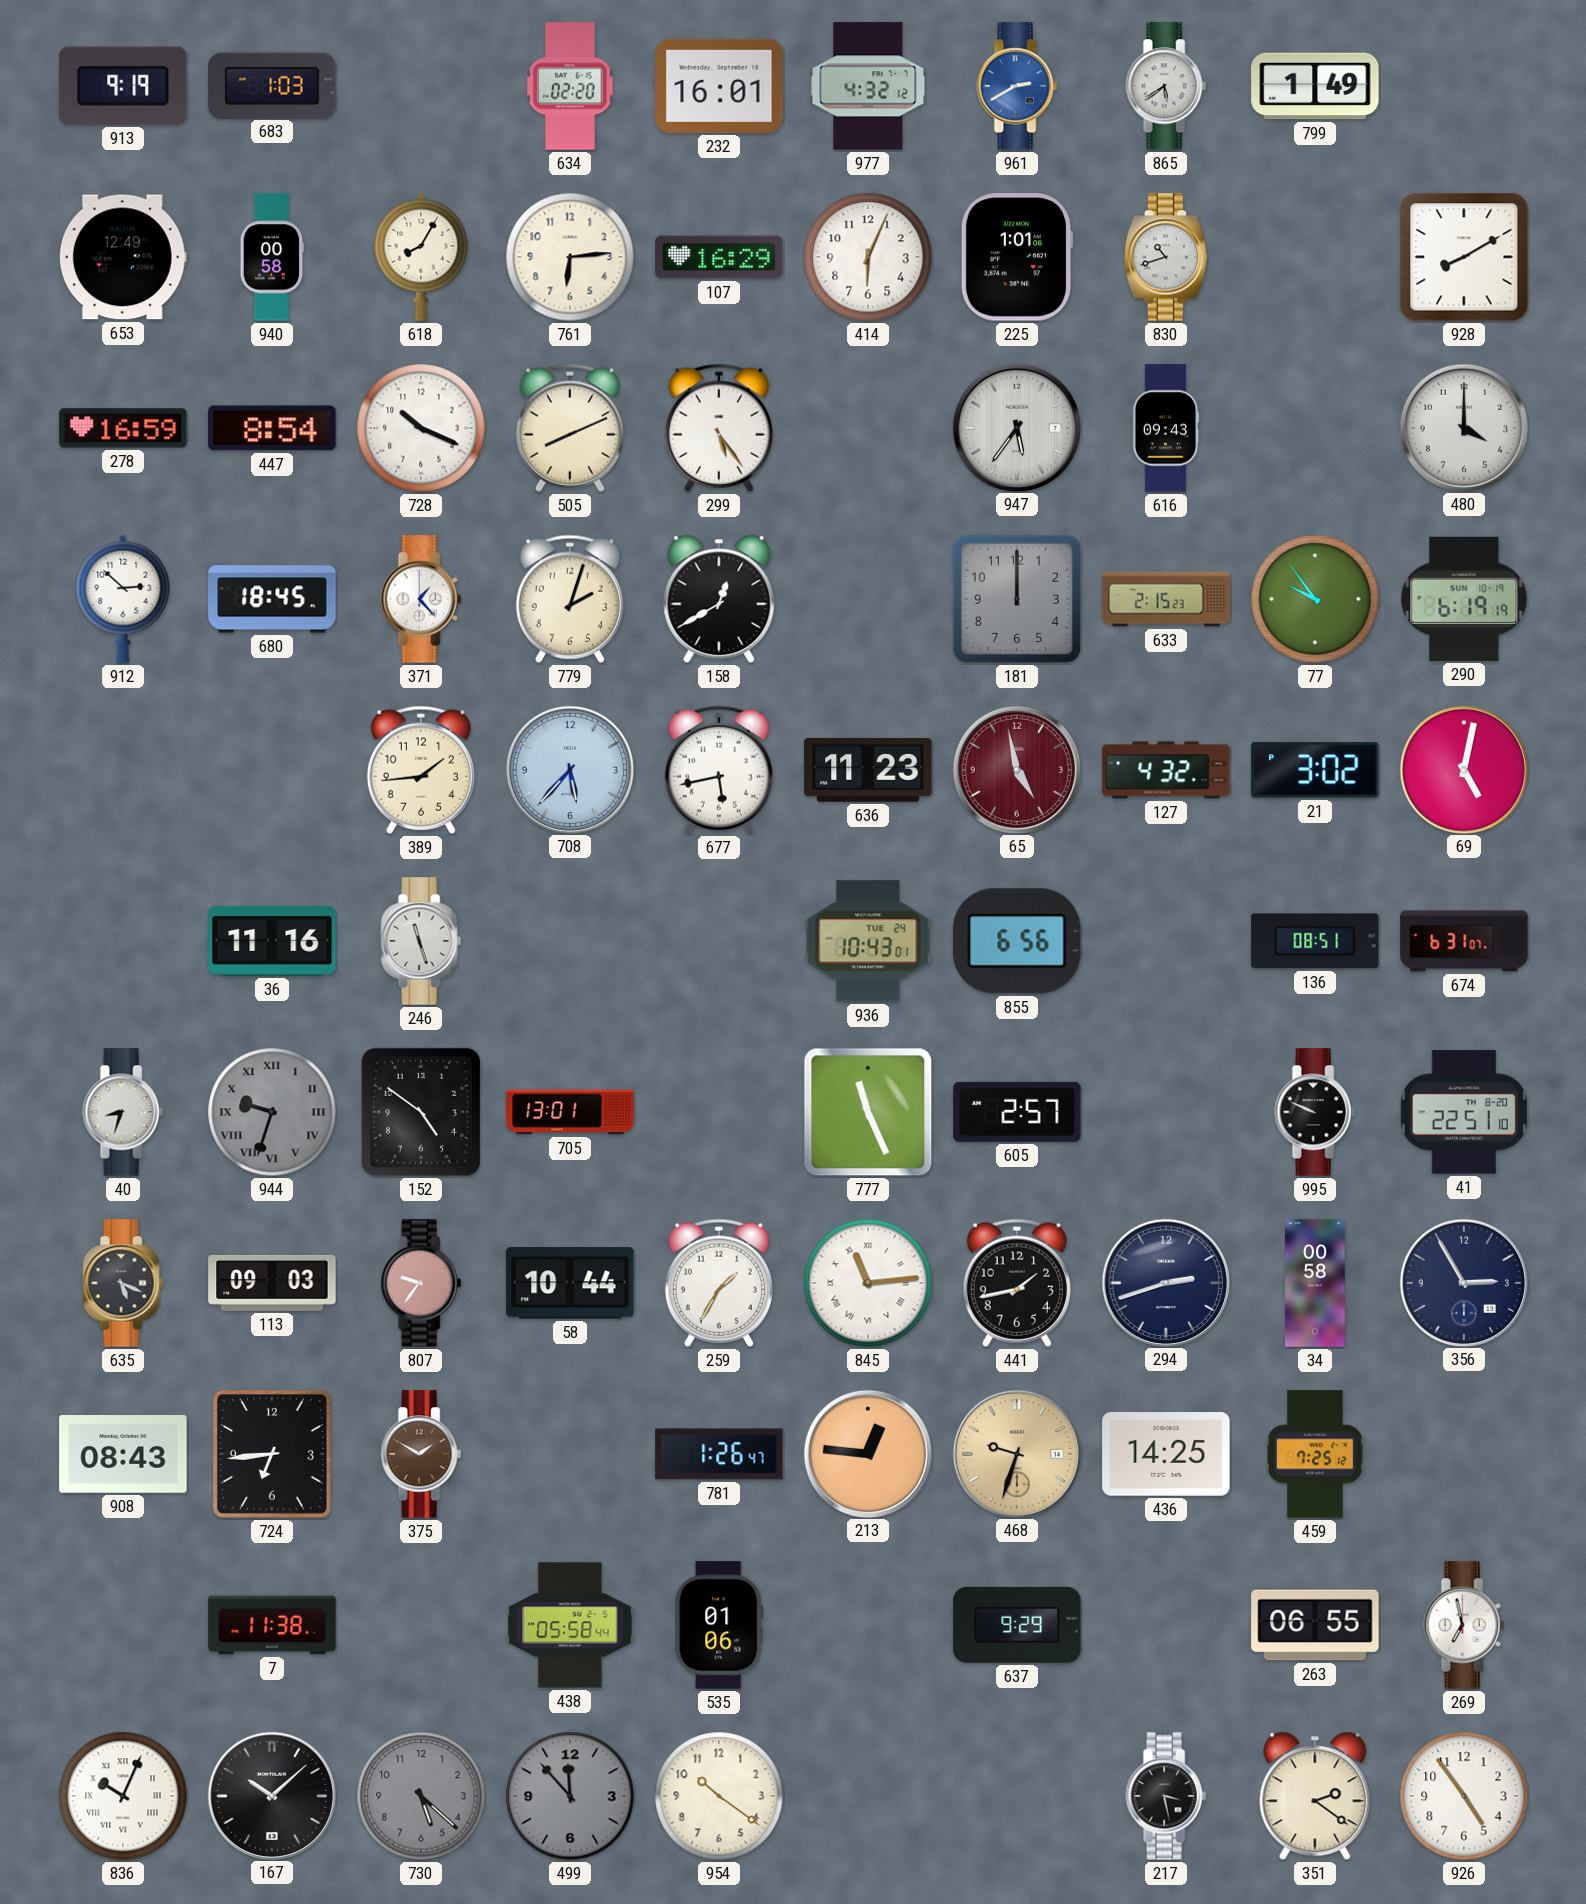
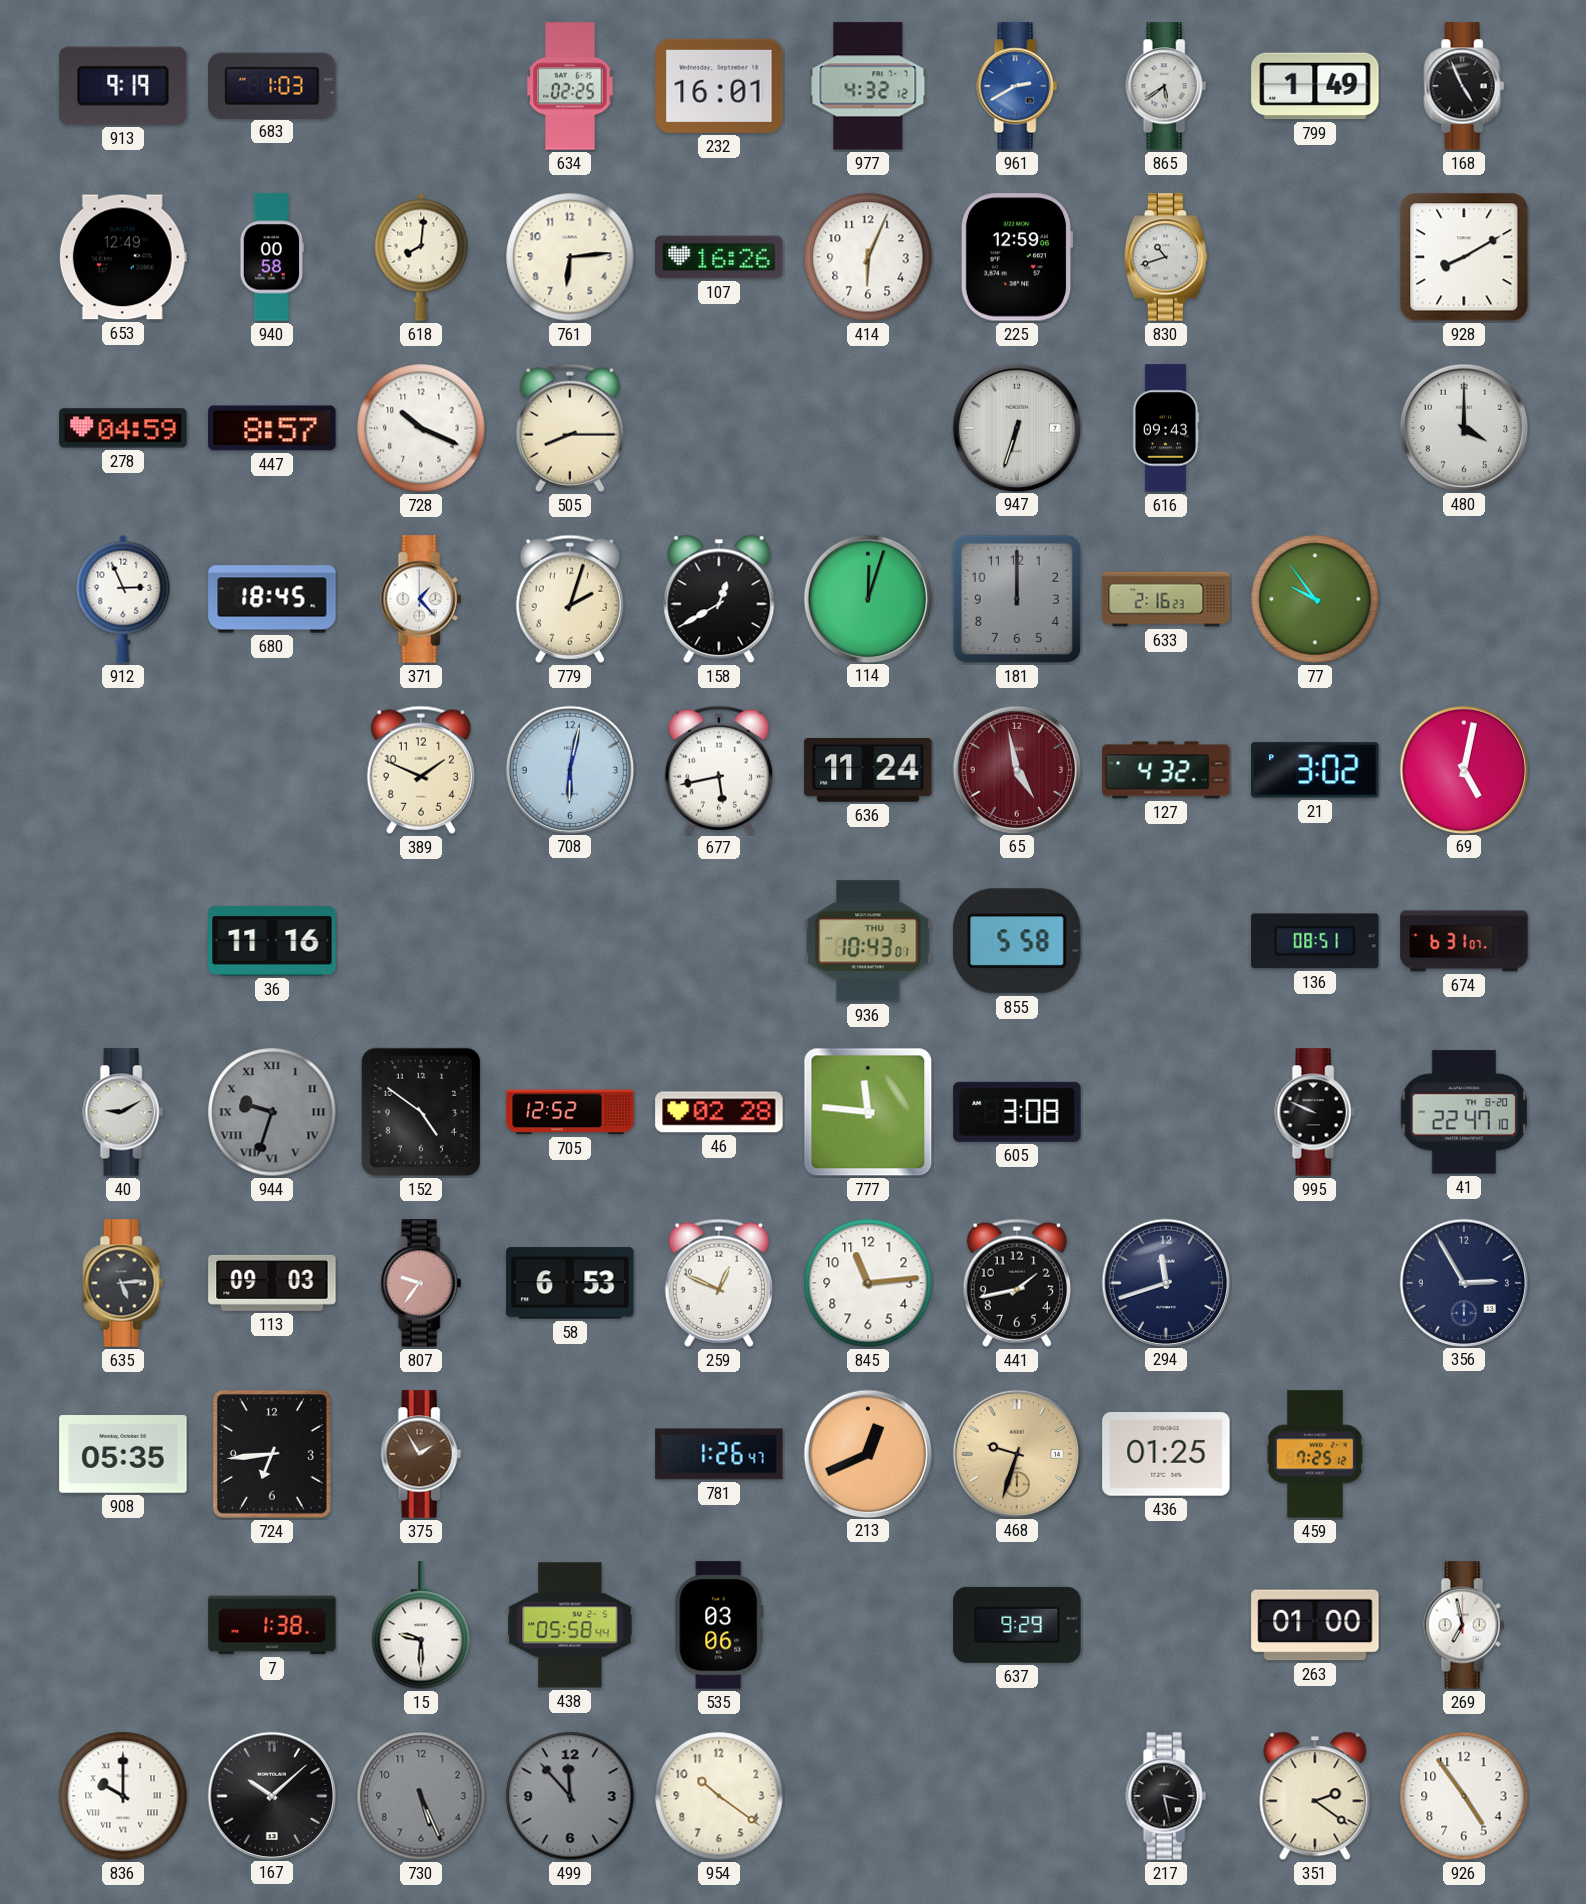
634: 02:20 -> 02:25 (570, 86)
168: none -> 4:56 (1464, 86)
618: 8:05 -> 8:01 (421, 257)
107: 16:29 -> 16:26 (719, 257)
225: 1:01 -> 12:59 (1017, 257)
278: 16:59 -> 04:59 (123, 428)
447: 8:54 -> 8:57 (272, 428)
505: 8:11 -> 8:15 (570, 428)
299: 5:24 -> none (719, 428)
947: 5:36 -> 6:33 (1016, 427)
912: 2:52 -> 2:56 (123, 599)
114: none -> 12:03 (867, 598)
633: 2:15 -> 2:16 (1166, 599)
290: 6:19 -> none (1464, 599)
389: 1:44 -> 1:49 (421, 770)
708: 5:37 -> 6:02 (569, 769)
636: 11:23 -> 11:24 (868, 770)
246: 11:27 -> none (421, 941)
936 date: TUE 24 -> THU 3 (868, 941)
855: 6:56 -> 5:58 (1017, 941)
40: 8:33 -> 9:10 (123, 1112)
705: 13:01 -> 12:52 (570, 1112)
46: none -> 02:28 (719, 1112)
777: 11:26 -> 11:46 (868, 1112)
605: 2:57 -> 3:08 (1017, 1112)
41: 22:51 -> 22:47 (1464, 1112)
635: 5:19 -> 5:14 (123, 1283)
58: 10:44 -> 6:53 (570, 1283)
259: 1:35 -> 12:49 (719, 1283)
845 numerals: Roman -> Arabic (868, 1283)
294: 2:42 -> 11:42 (1165, 1282)
34: 00:58 -> none (1315, 1283)
908: 08:43 -> 05:35 (123, 1455)
375: 1:50 -> 1:55 (421, 1454)
213: 12:46 -> 12:41 (867, 1453)
436: 14:25 -> 01:25 (1166, 1454)
7: 11:38 -> 1:38 (272, 1625)
15: none -> 9:30 (421, 1626)
535: 01:06 -> 03:06 (719, 1625)
263: 06:55 -> 01:00 (1315, 1625)
836: 10:04 -> 10:00 (123, 1796)
730: 5:22 -> 5:26 (421, 1796)
